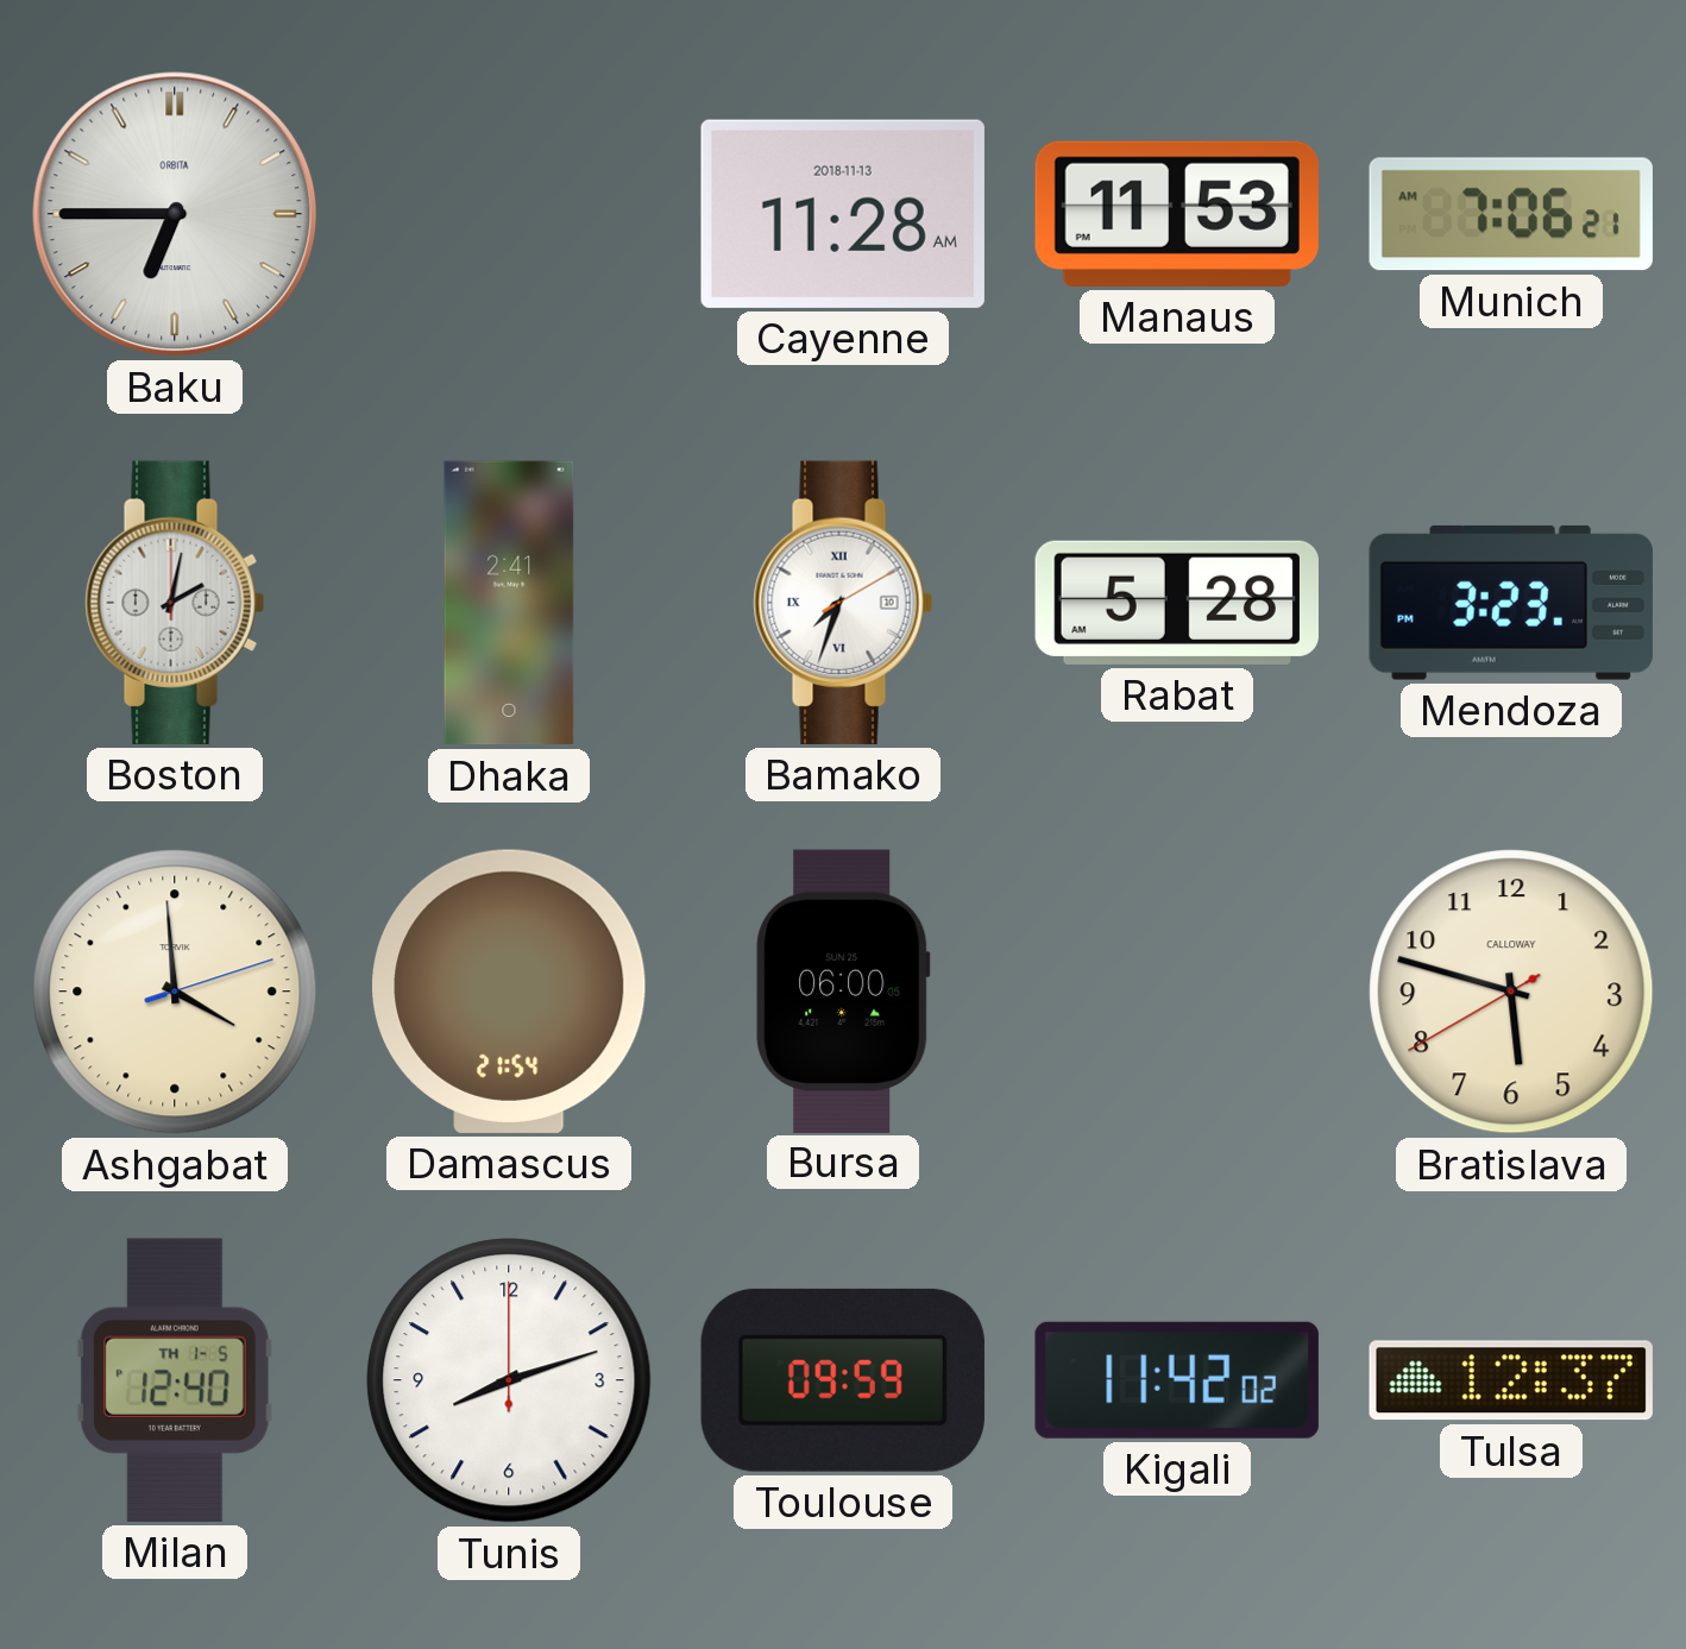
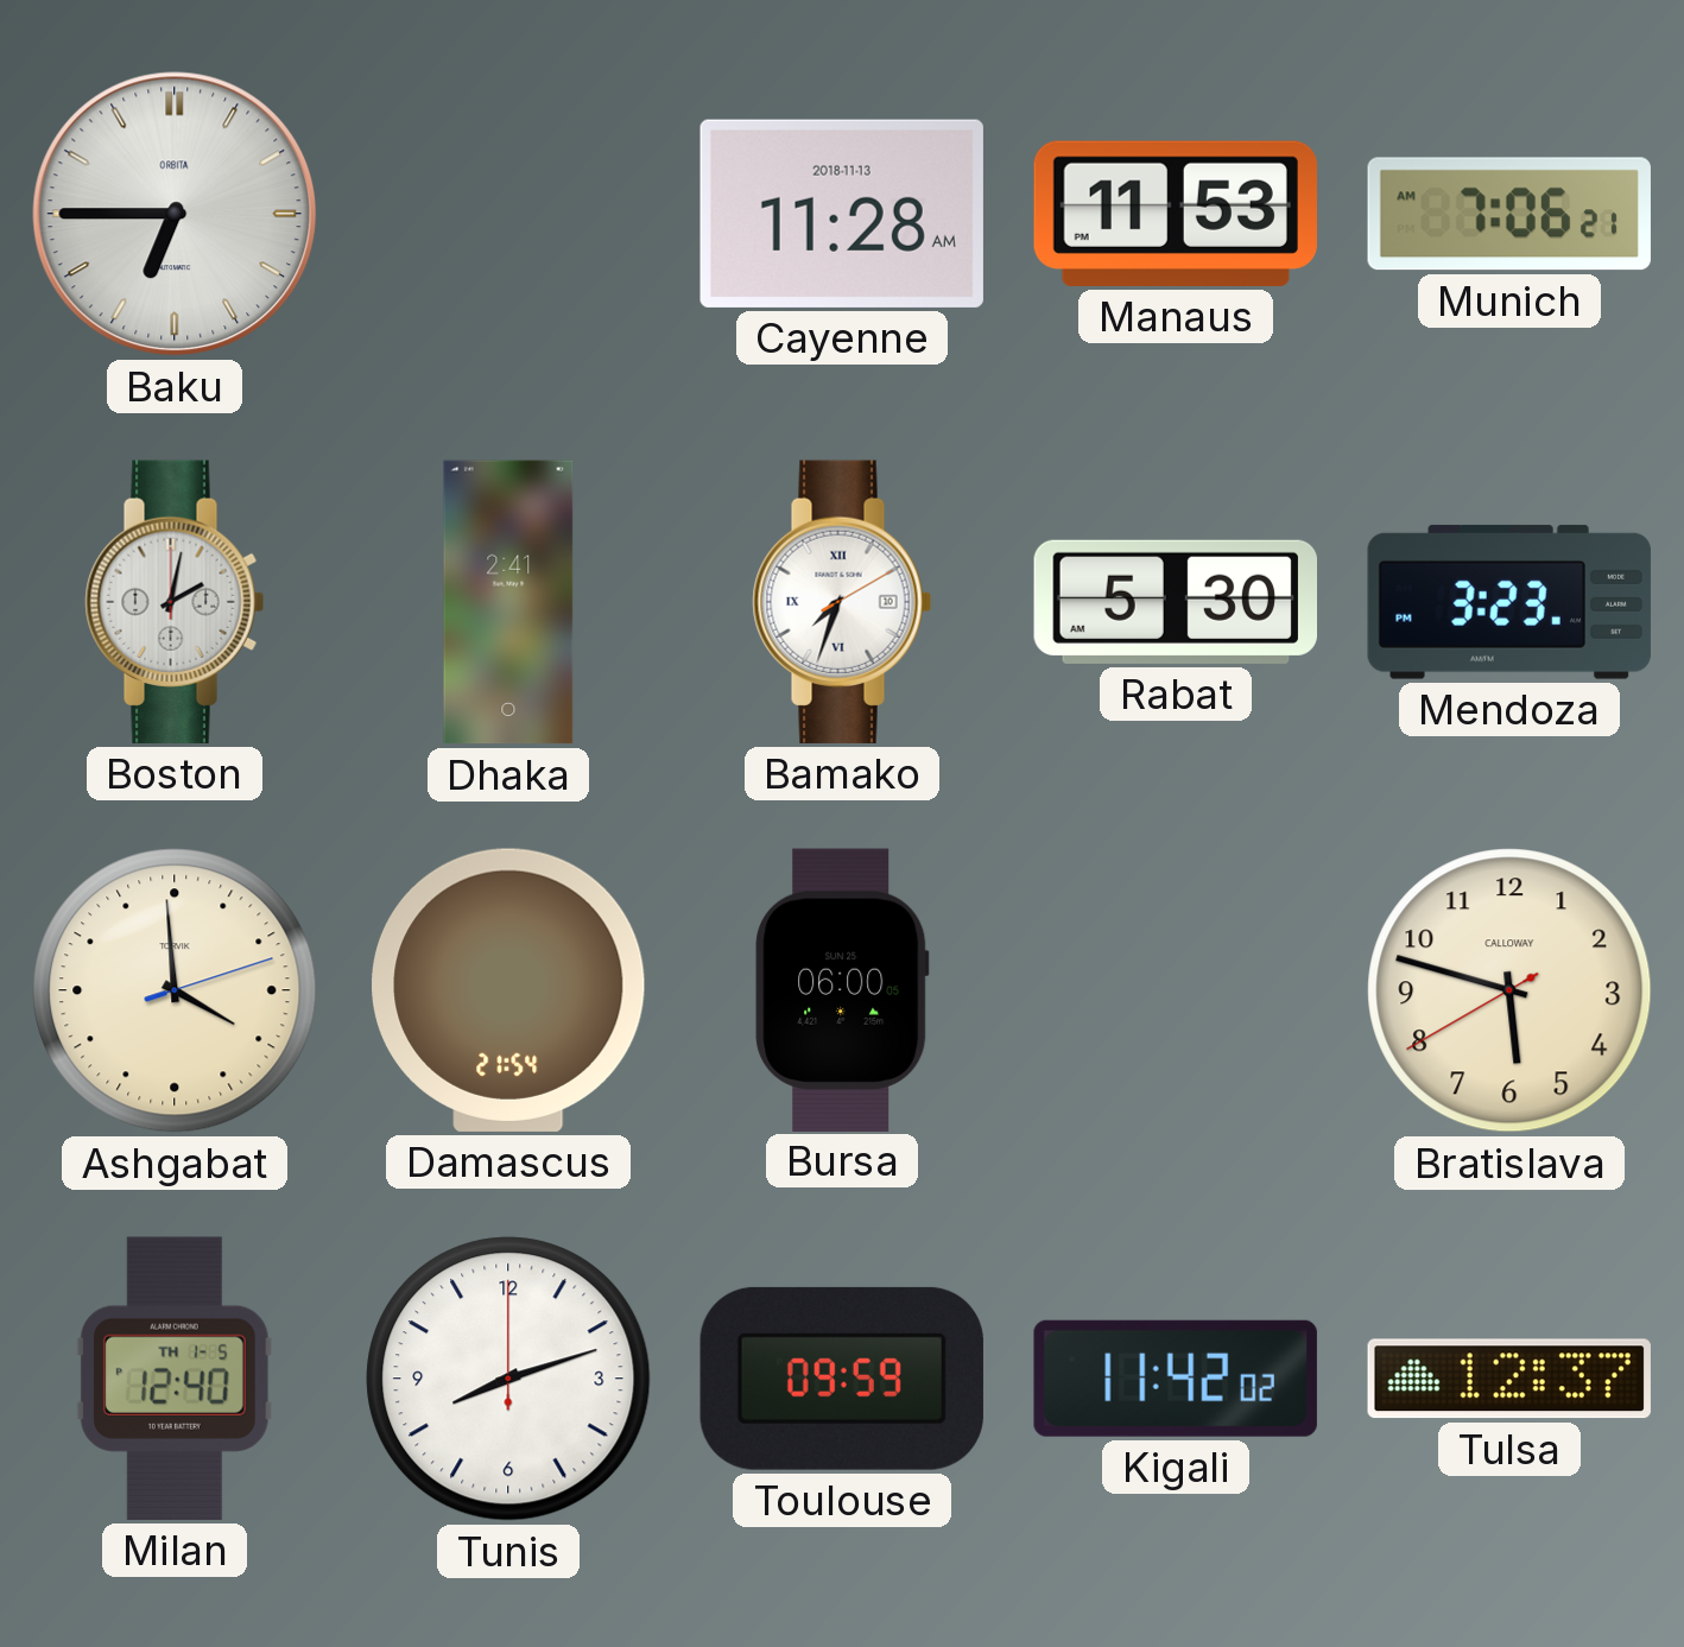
Rabat: 5:28 -> 5:30 (1175, 602)
